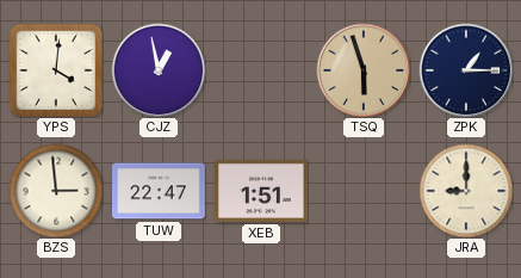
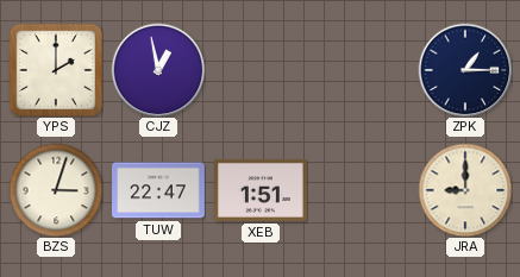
YPS: 4:01 -> 2:00 (56, 70)
TSQ: 5:57 -> none (364, 70)
BZS: 2:59 -> 3:03 (56, 190)
